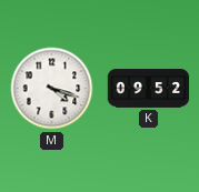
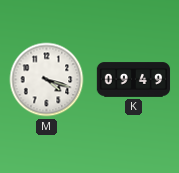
K: 09:52 -> 09:49 (134, 80)
